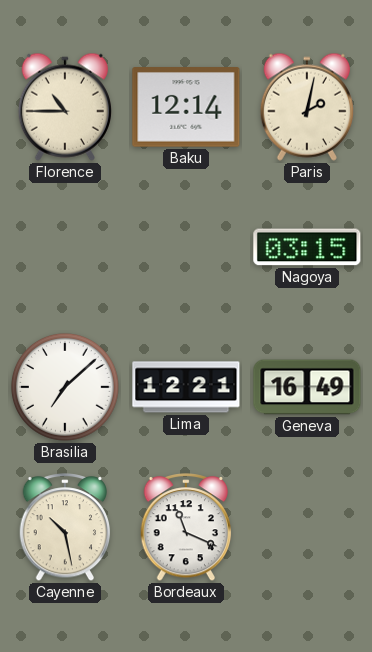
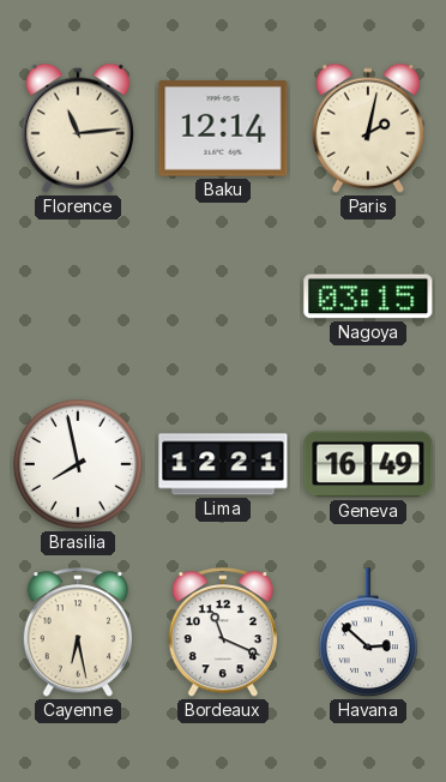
Florence: 10:45 -> 11:14 (78, 128)
Brasilia: 7:08 -> 7:58 (78, 464)
Cayenne: 10:28 -> 6:28 (78, 633)
Havana: none -> 2:52 (368, 633)
